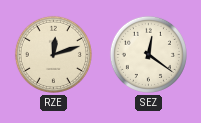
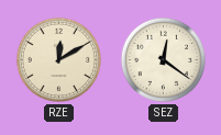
RZE: 12:12 -> 12:10 (58, 59)
